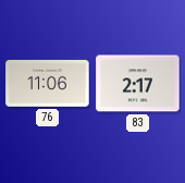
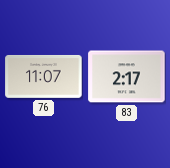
76: 11:06 -> 11:07 (44, 76)
